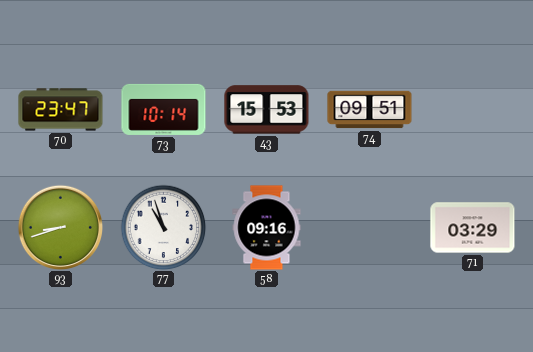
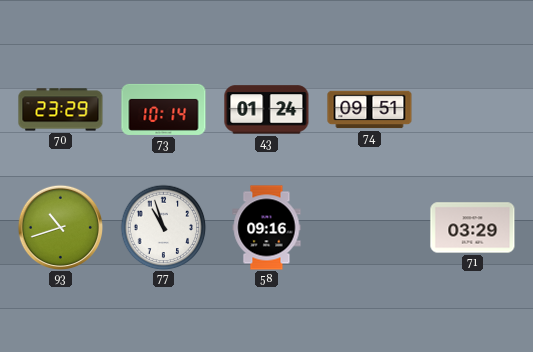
70: 23:47 -> 23:29 (61, 110)
43: 15:53 -> 01:24 (267, 110)
93: 8:42 -> 10:42 (60, 227)
